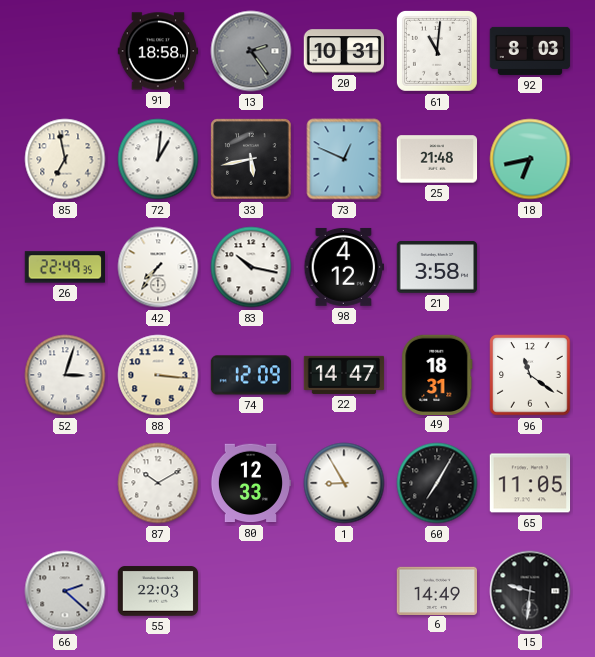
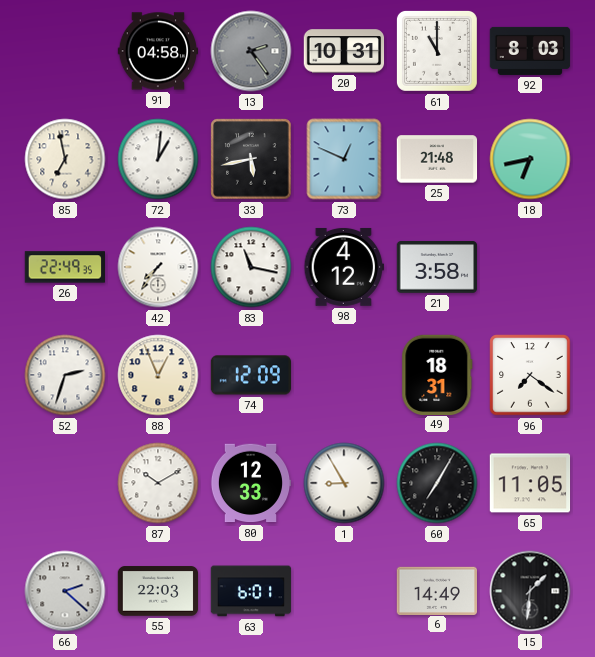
91: 18:58 -> 04:58 (158, 51)
61: 11:01 -> 11:00 (437, 51)
83: 10:17 -> 11:17 (251, 267)
52: 3:03 -> 2:33 (65, 375)
88: 3:16 -> 12:56 (158, 375)
22: 14:47 -> none (344, 375)
96: 11:21 -> 7:21 (530, 375)
63: none -> 6:01 (251, 591)
15: 9:31 -> 1:31 (530, 591)
